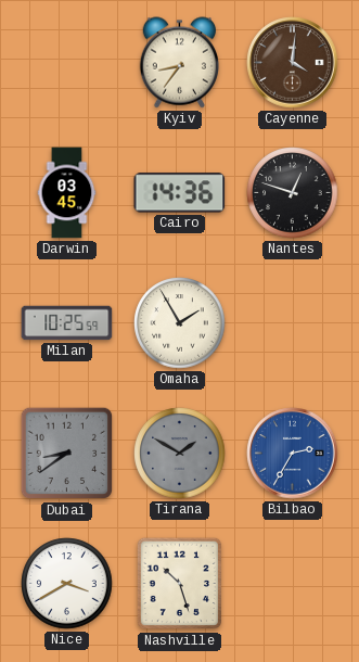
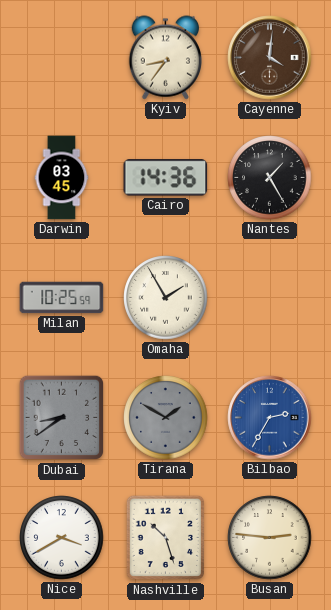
Nantes: 12:48 -> 1:25 (270, 178)
Busan: none -> 2:46 (270, 538)
